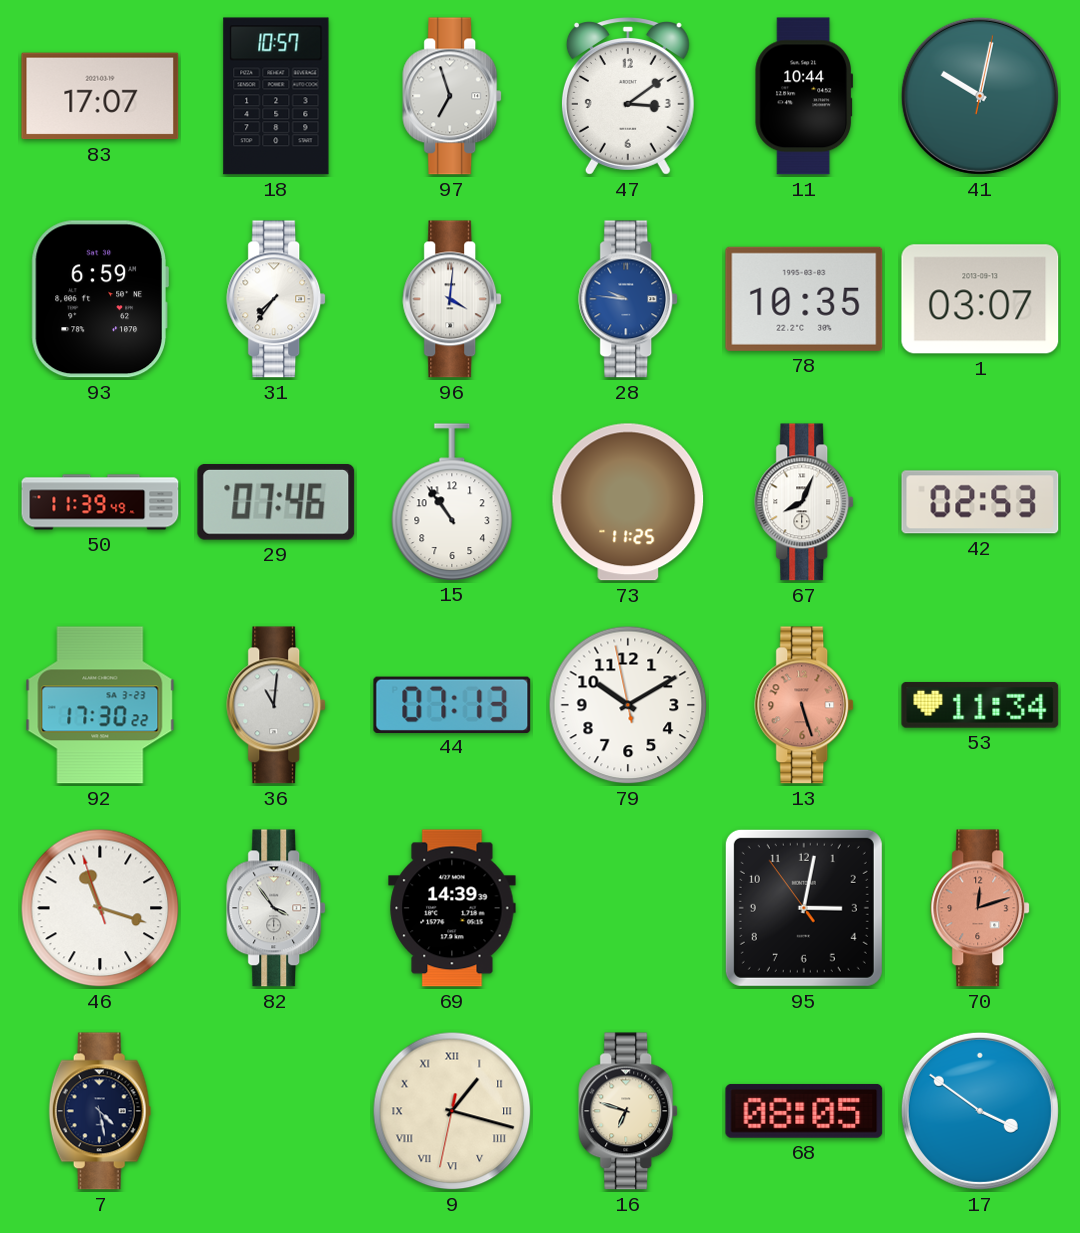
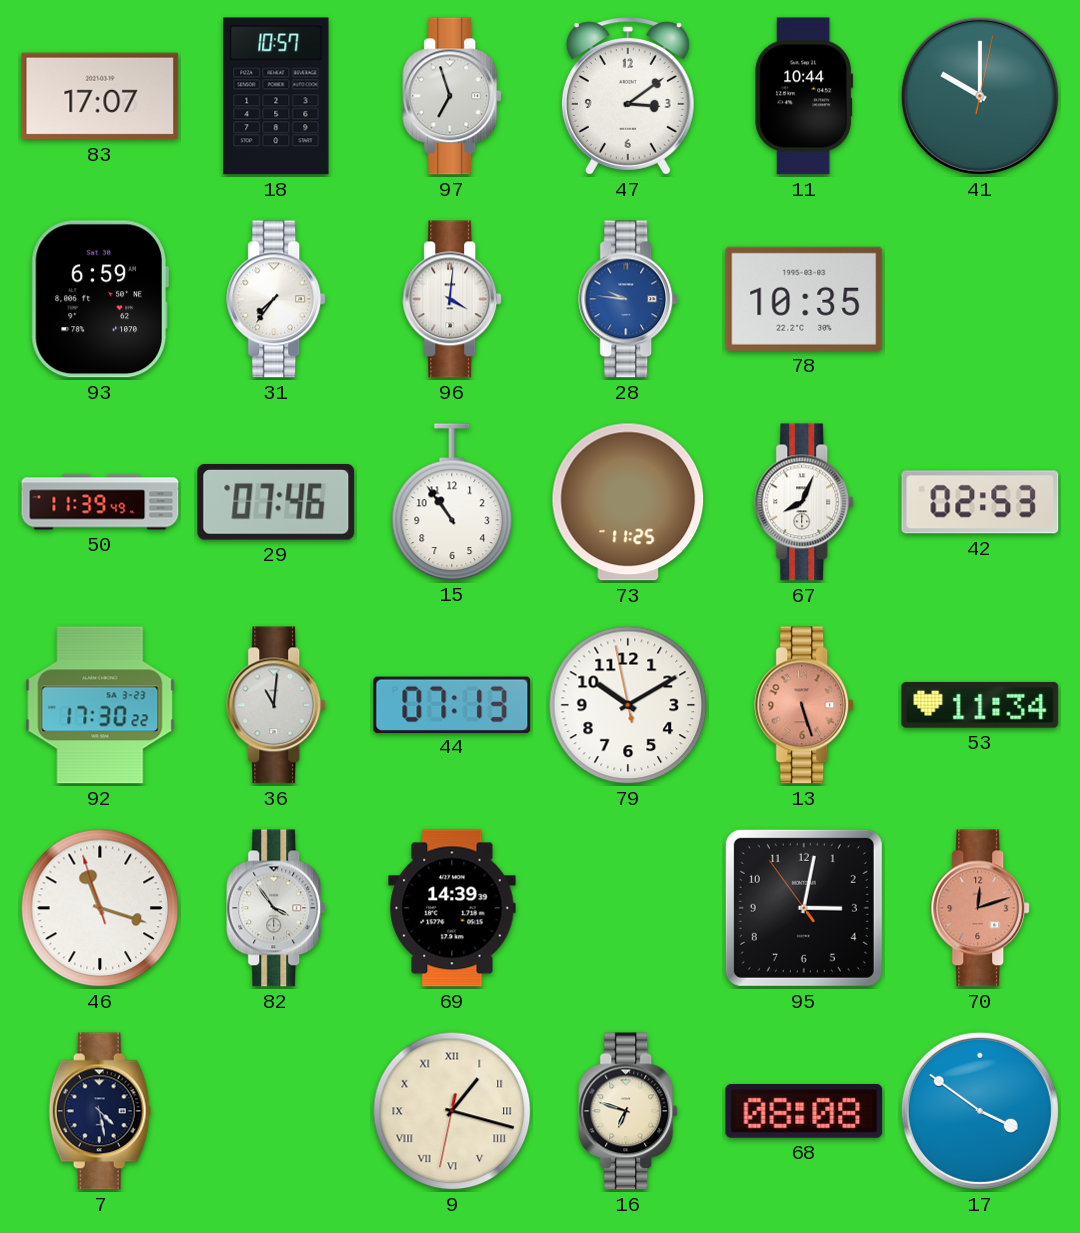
41: 10:02 -> 10:00 (980, 96)
1: 03:07 -> none (980, 299)
68: 08:05 -> 08:08 (804, 1111)
